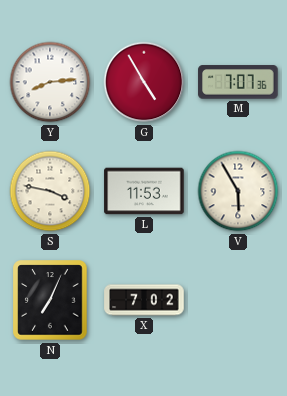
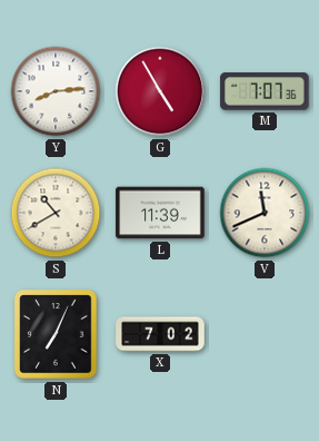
S: 3:47 -> 10:40 (56, 213)
L: 11:53 -> 11:39 (160, 213)
V: 5:55 -> 11:41 (265, 213)
